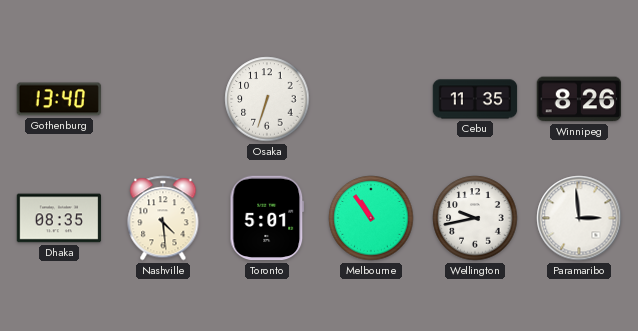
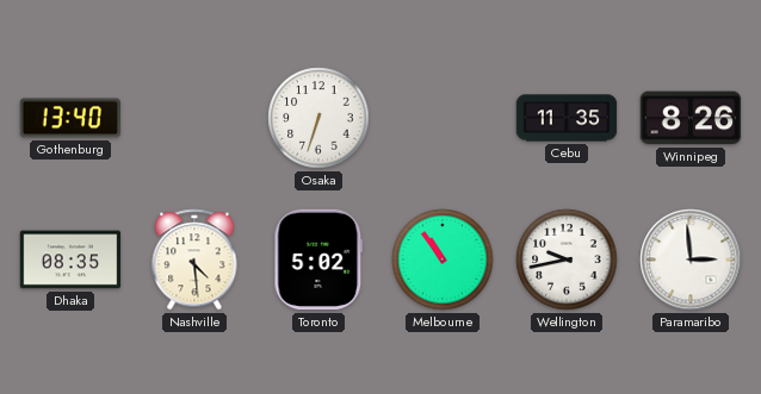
Toronto: 5:01 -> 5:02 (318, 259)
